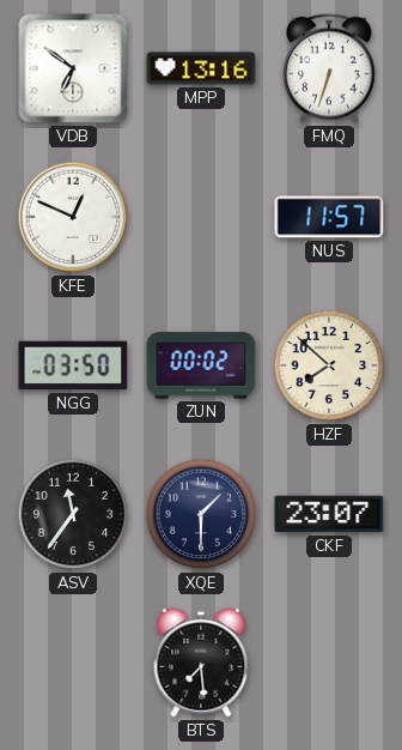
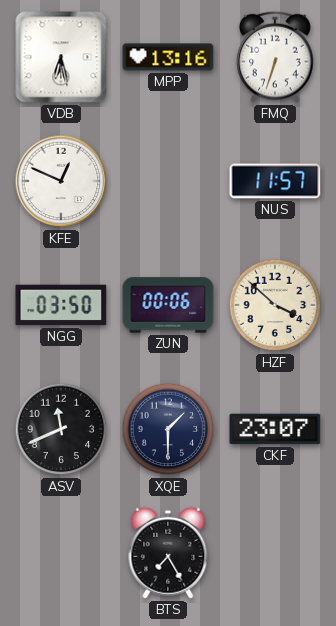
VDB: 6:51 -> 6:28 (61, 57)
ZUN: 00:02 -> 00:06 (168, 305)
HZF: 7:52 -> 3:52 (275, 305)
ASV: 11:36 -> 11:41 (61, 429)
BTS: 7:29 -> 7:25 (168, 553)
